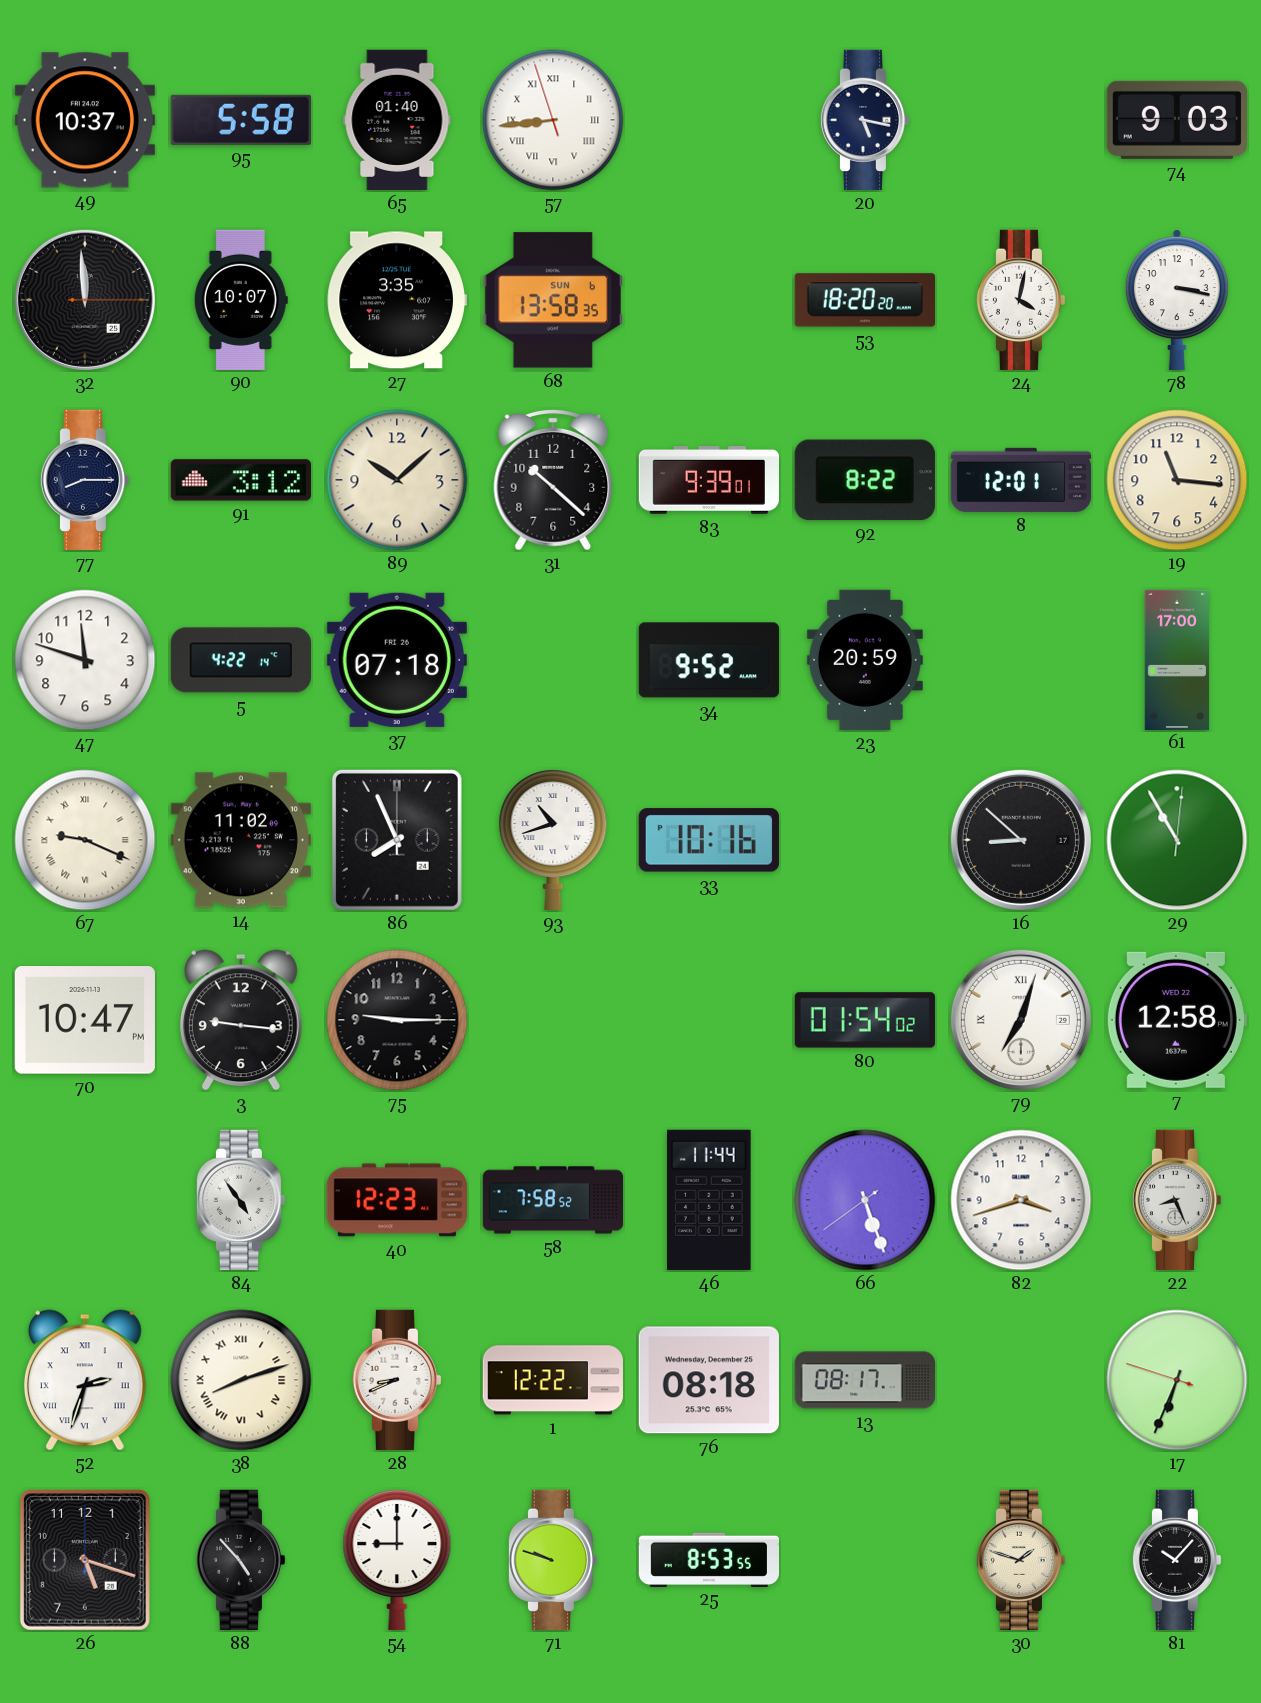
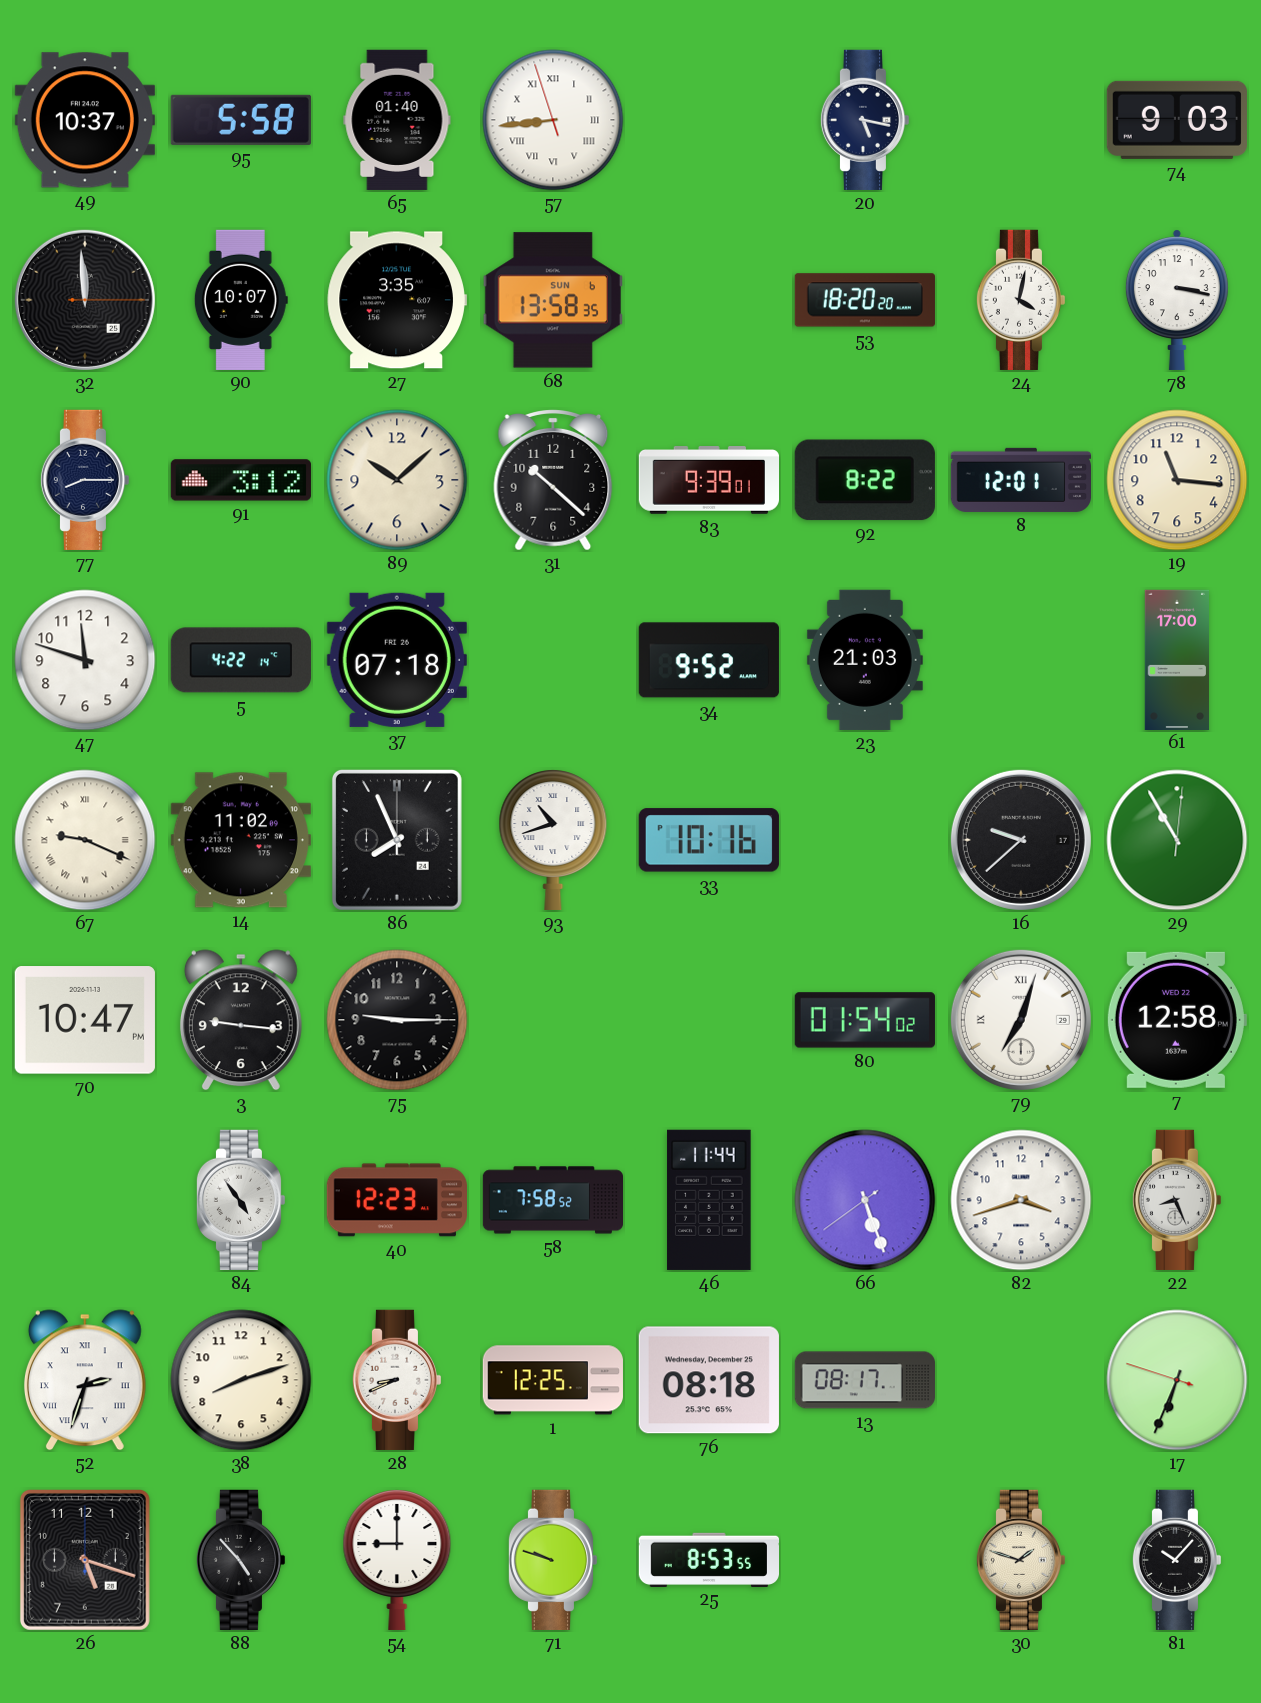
23: 20:59 -> 21:03 (865, 660)
16: 8:52 -> 9:38 (1021, 840)
38 numerals: Roman -> Arabic (241, 1380)
1: 12:22 -> 12:25 (553, 1380)
